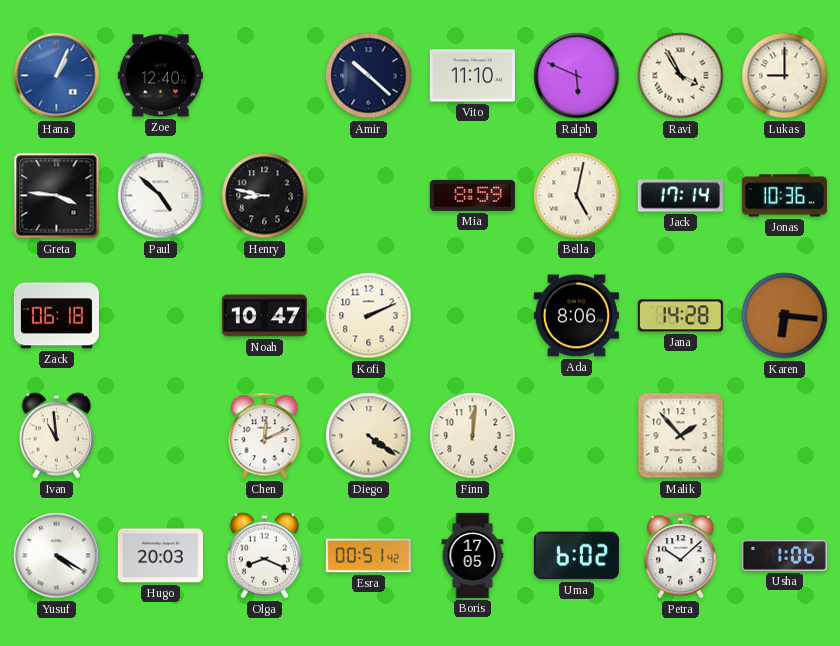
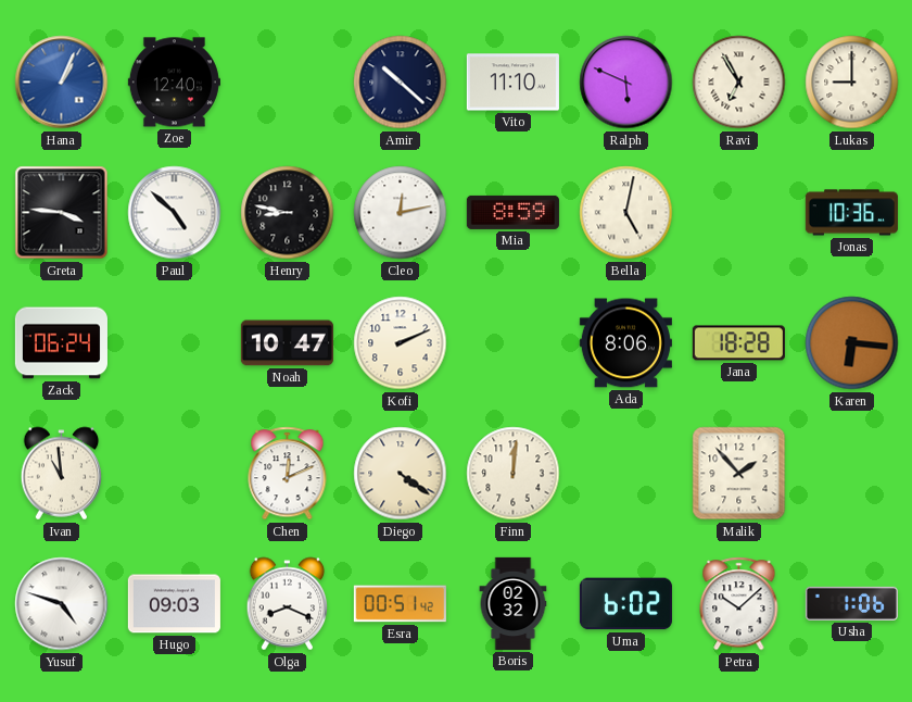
Ravi: 3:55 -> 6:55 (739, 83)
Cleo: none -> 12:13 (401, 213)
Jack: 17:14 -> none (680, 196)
Zack: 06:18 -> 06:24 (61, 343)
Jana: 14:28 -> 18:28 (738, 343)
Yusuf: 4:20 -> 4:48 (62, 604)
Hugo: 20:03 -> 09:03 (174, 604)
Boris: 17:05 -> 02:32 (514, 603)
